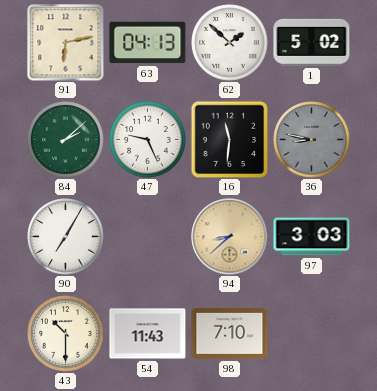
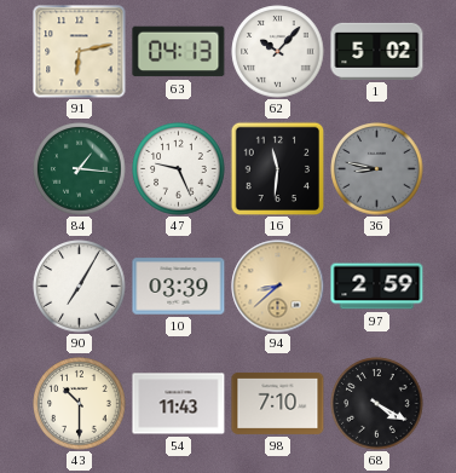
62: 1:52 -> 10:07 (278, 52)
84: 2:08 -> 1:16 (80, 169)
10: none -> 03:39 (179, 287)
97: 3:03 -> 2:59 (377, 287)
68: none -> 4:20 (377, 404)
